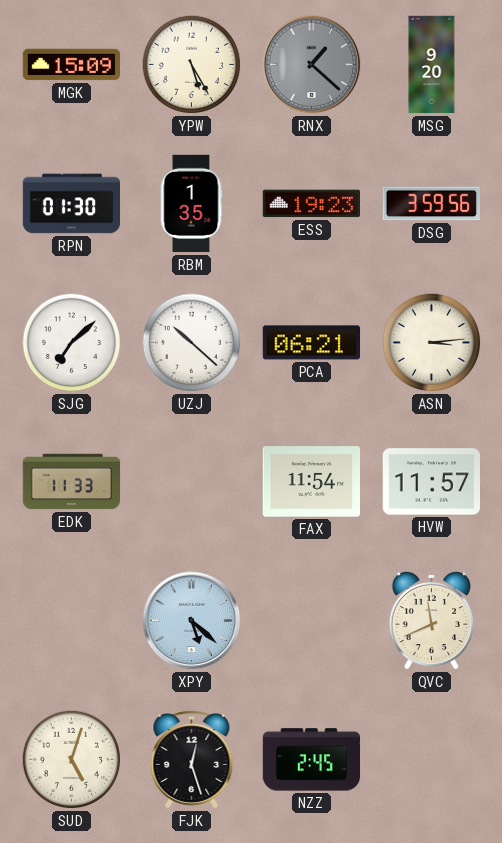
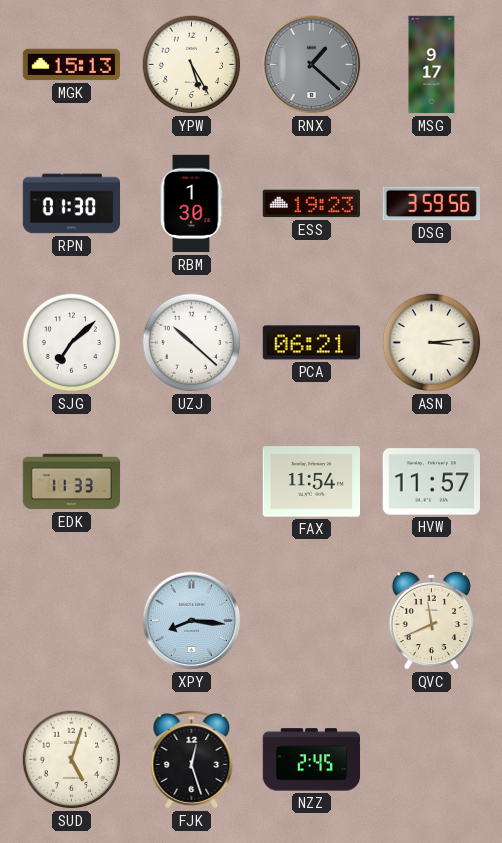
MGK: 15:09 -> 15:13 (72, 65)
MSG: 9:20 -> 9:17 (432, 65)
RBM: 1:35 -> 1:30 (191, 204)
XPY: 5:22 -> 8:16 (192, 621)
